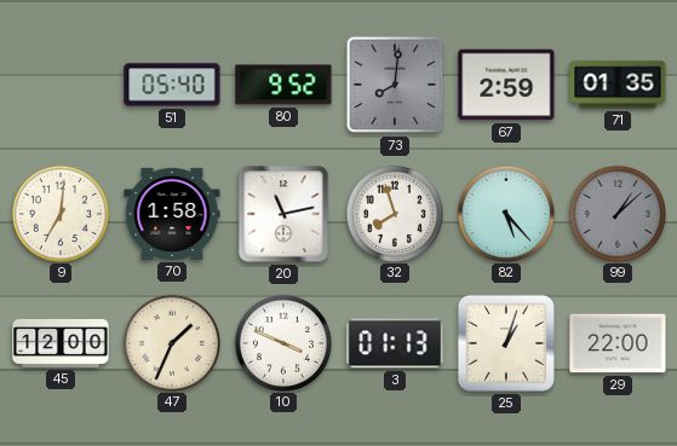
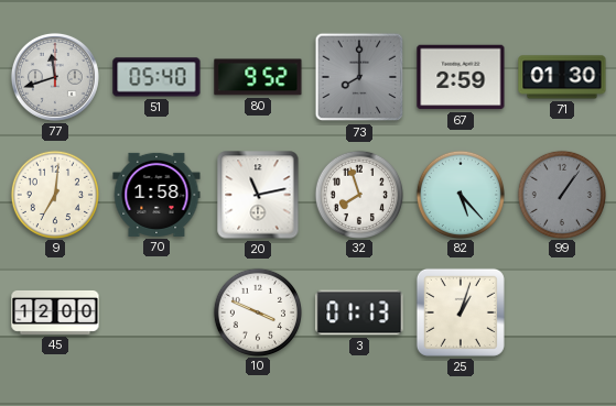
77: none -> 11:42 (55, 77)
73: 8:01 -> 8:00 (359, 77)
71: 01:35 -> 01:30 (562, 77)
99: 1:08 -> 1:06 (561, 194)
47: 1:34 -> none (171, 342)
29: 22:00 -> none (618, 343)
